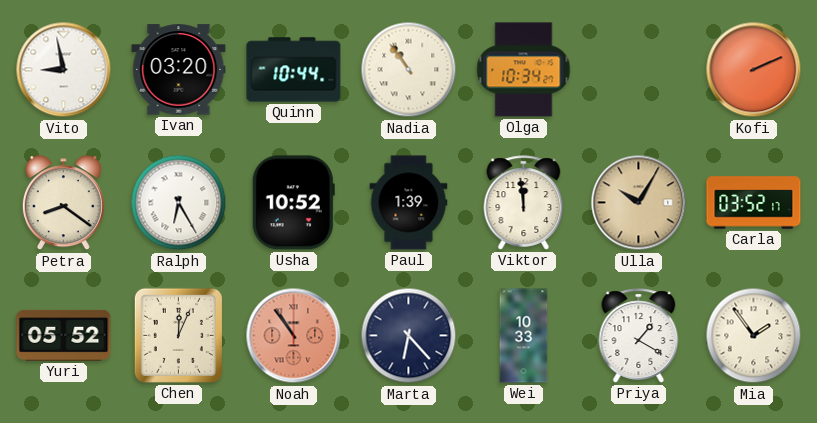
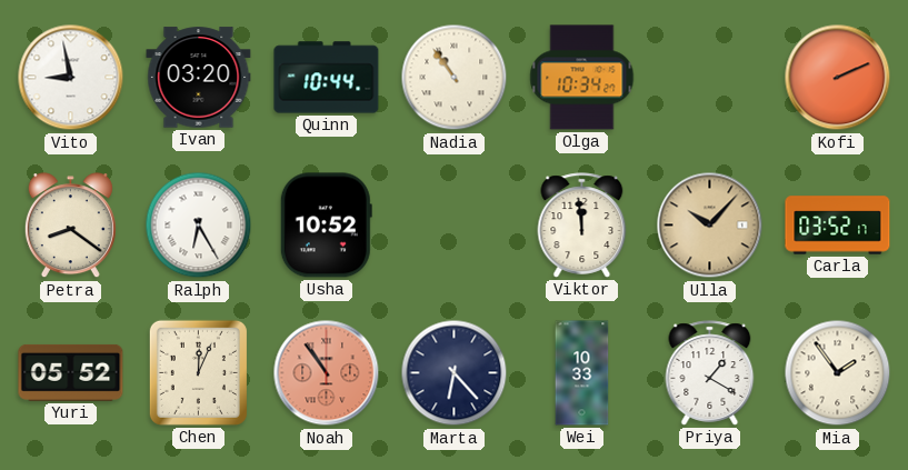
Paul: 1:39 -> none (409, 203)
Ulla: 10:05 -> 10:07 (710, 226)
